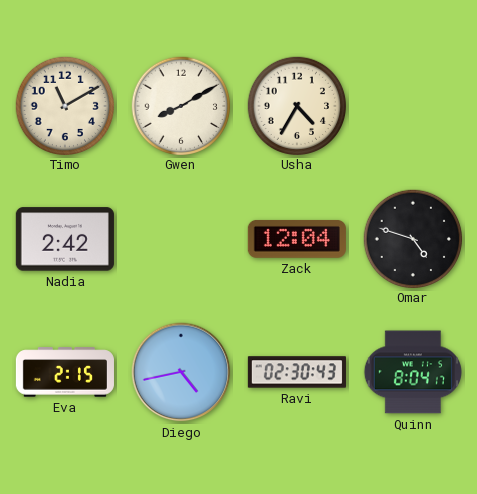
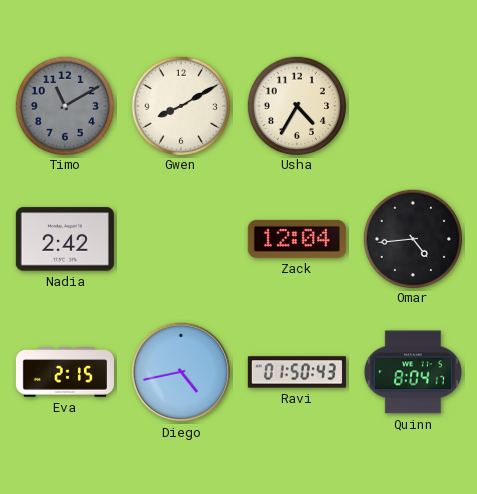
Timo dial: cream -> grey (64, 105)
Omar: 4:48 -> 4:44 (412, 238)
Ravi: 02:30 -> 01:50 (297, 372)
